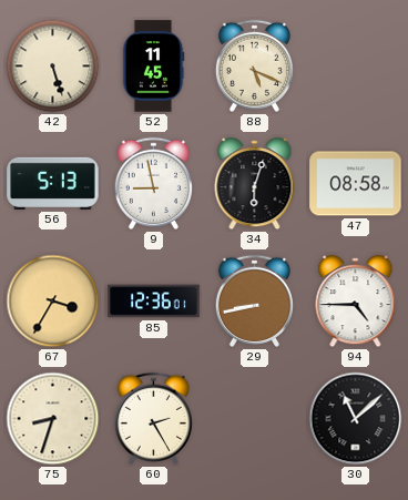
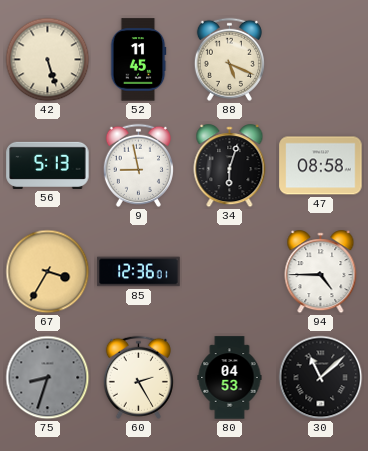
29: 8:43 -> none (254, 300)
75 dial: cream -> grey (48, 378)
80: none -> 04:53 (230, 378)
